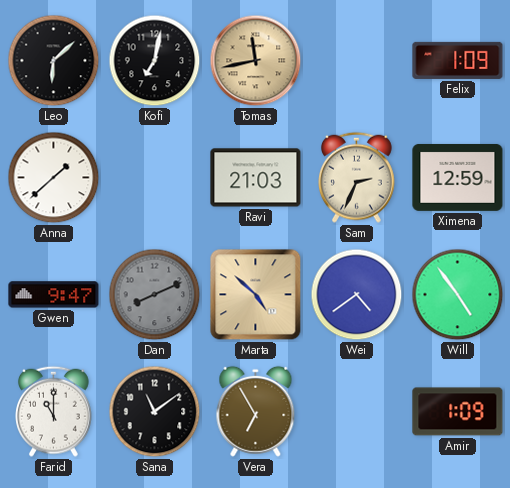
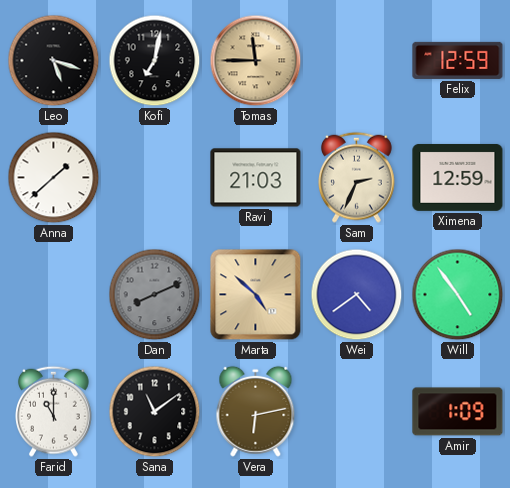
Leo: 6:08 -> 5:18 (54, 61)
Tomas: 11:43 -> 11:45 (256, 61)
Felix: 1:09 -> 12:59 (458, 60)
Gwen: 9:47 -> none (54, 295)
Vera: 6:55 -> 6:13 (256, 411)
